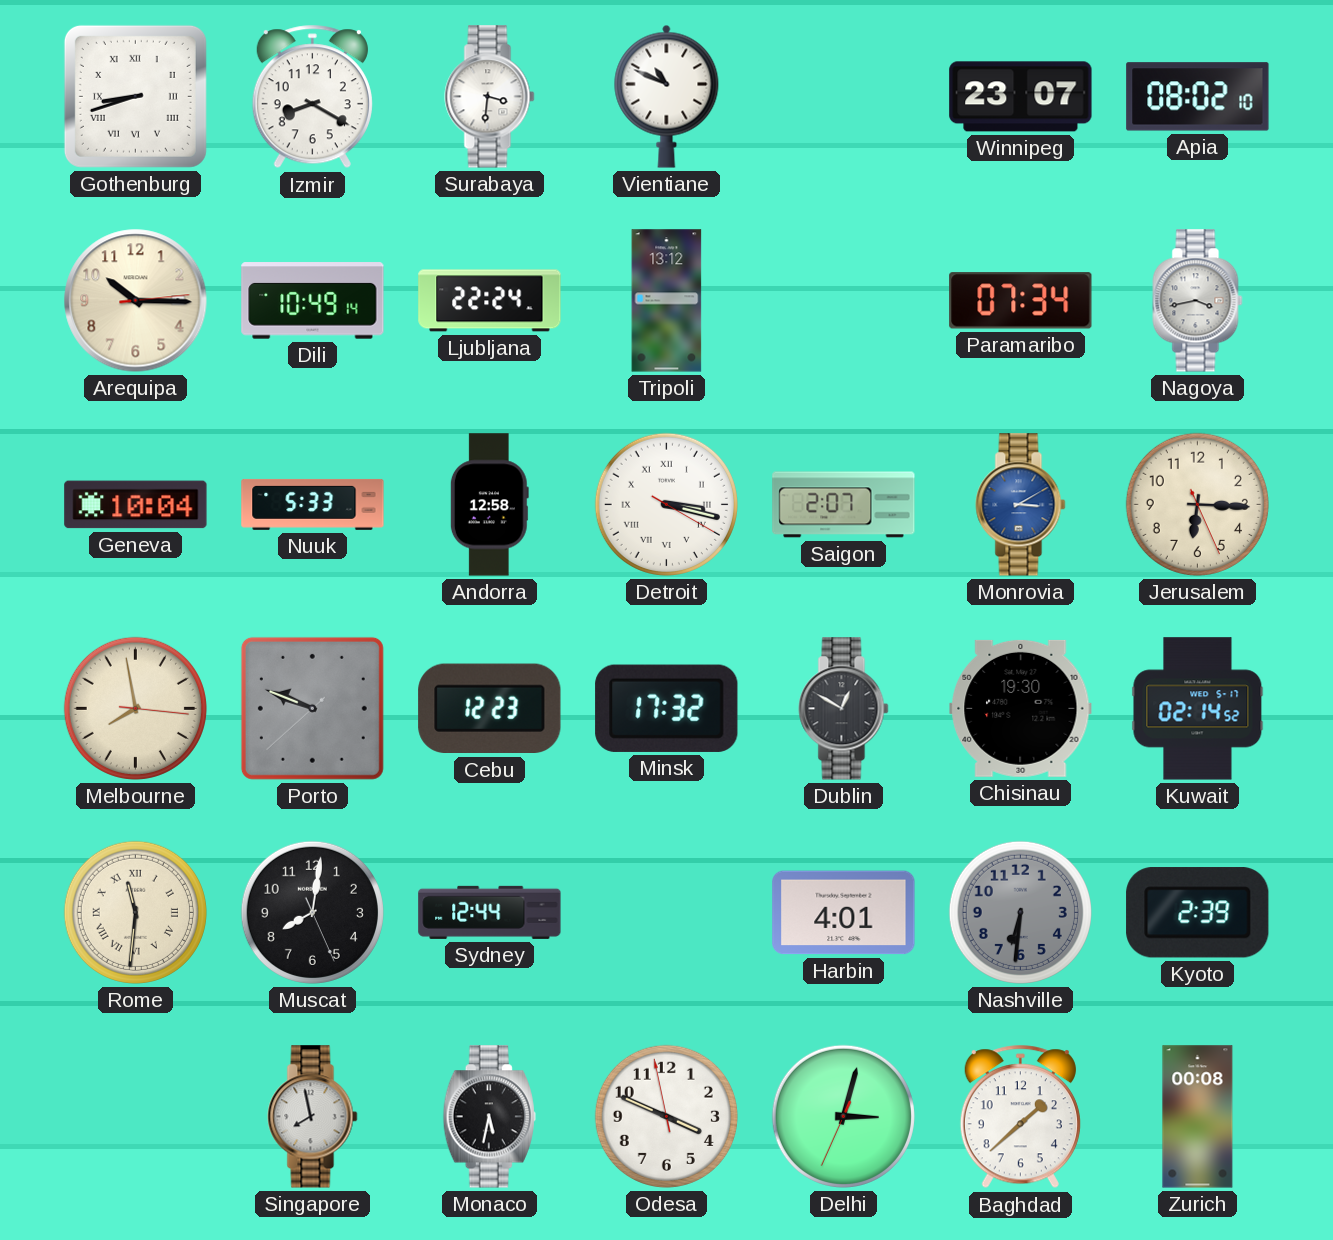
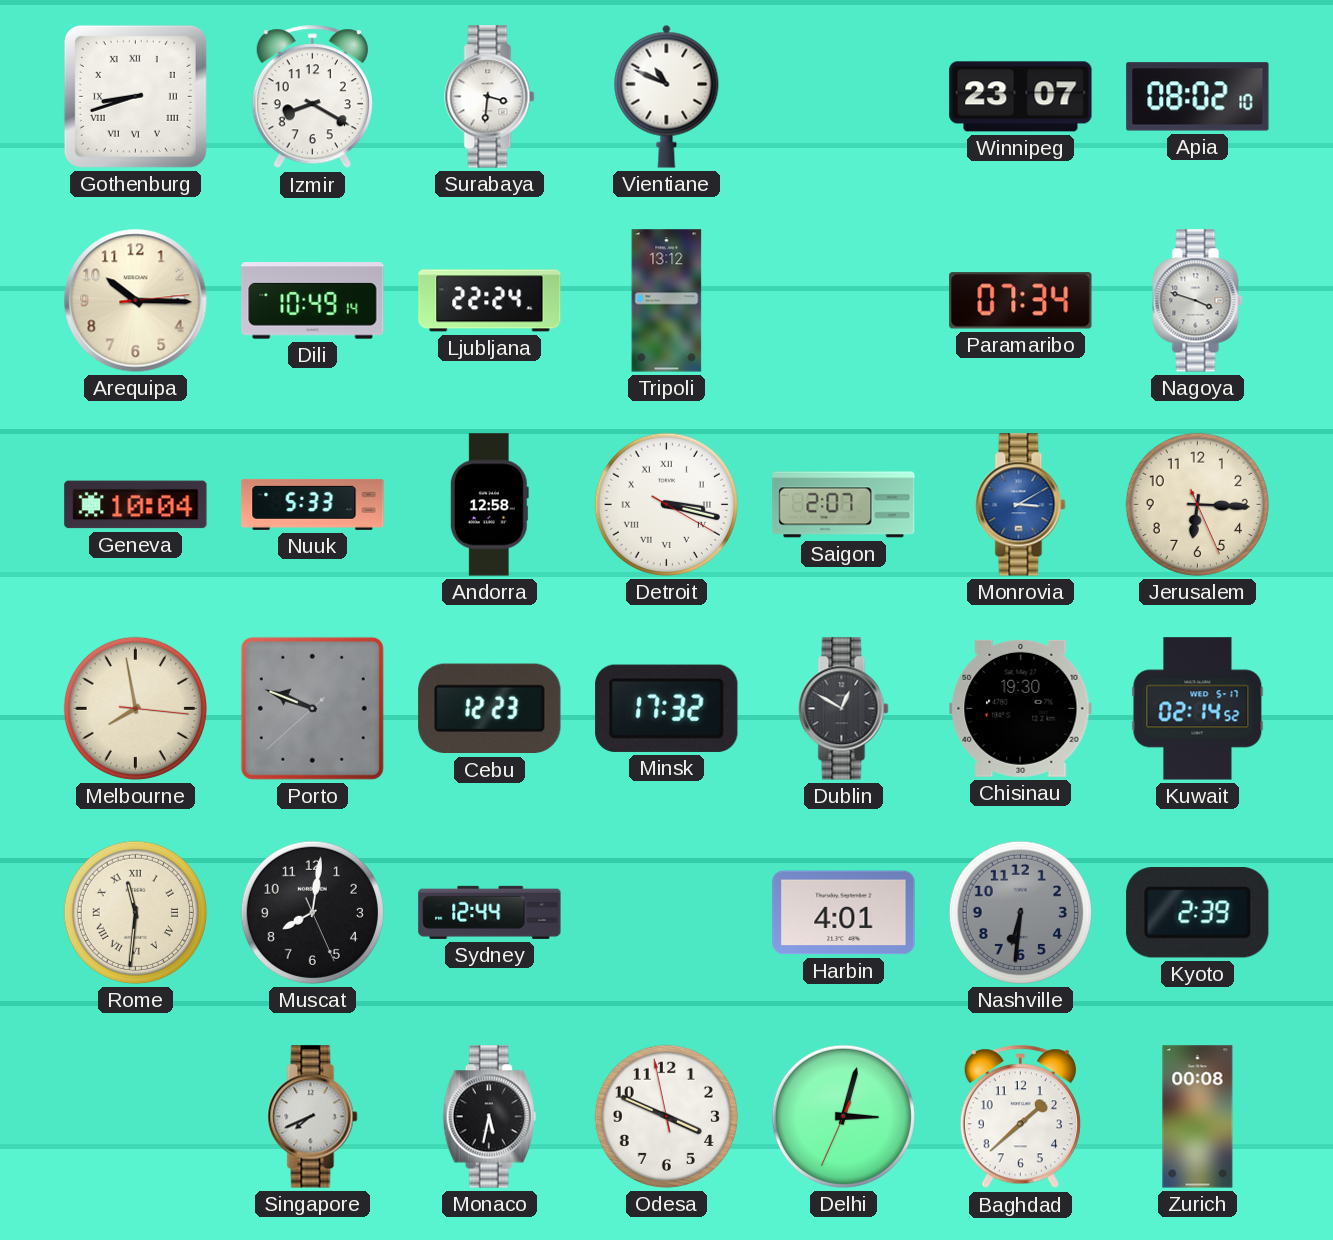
Nagoya: 3:43 -> 3:48 (1198, 301)
Singapore: 7:58 -> 7:41 (313, 1117)
